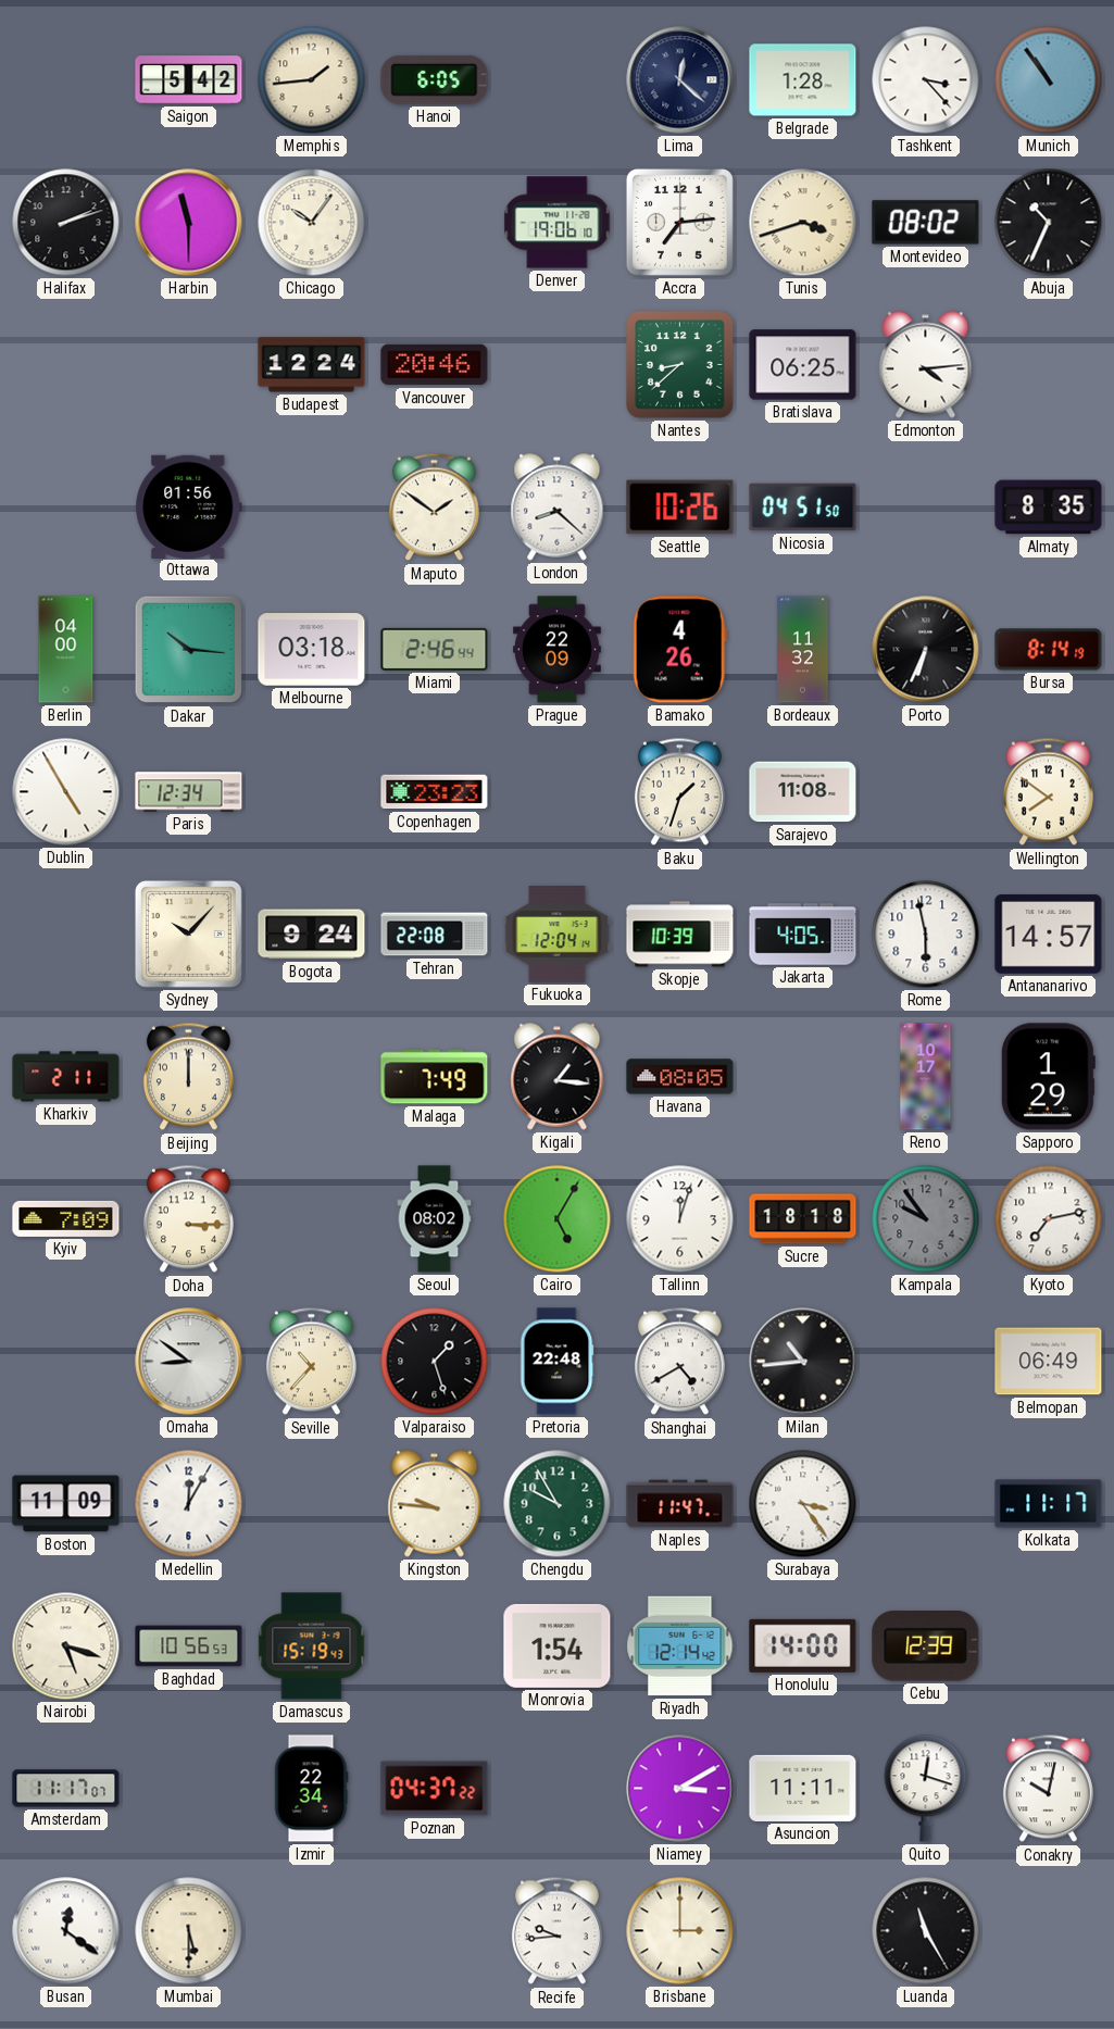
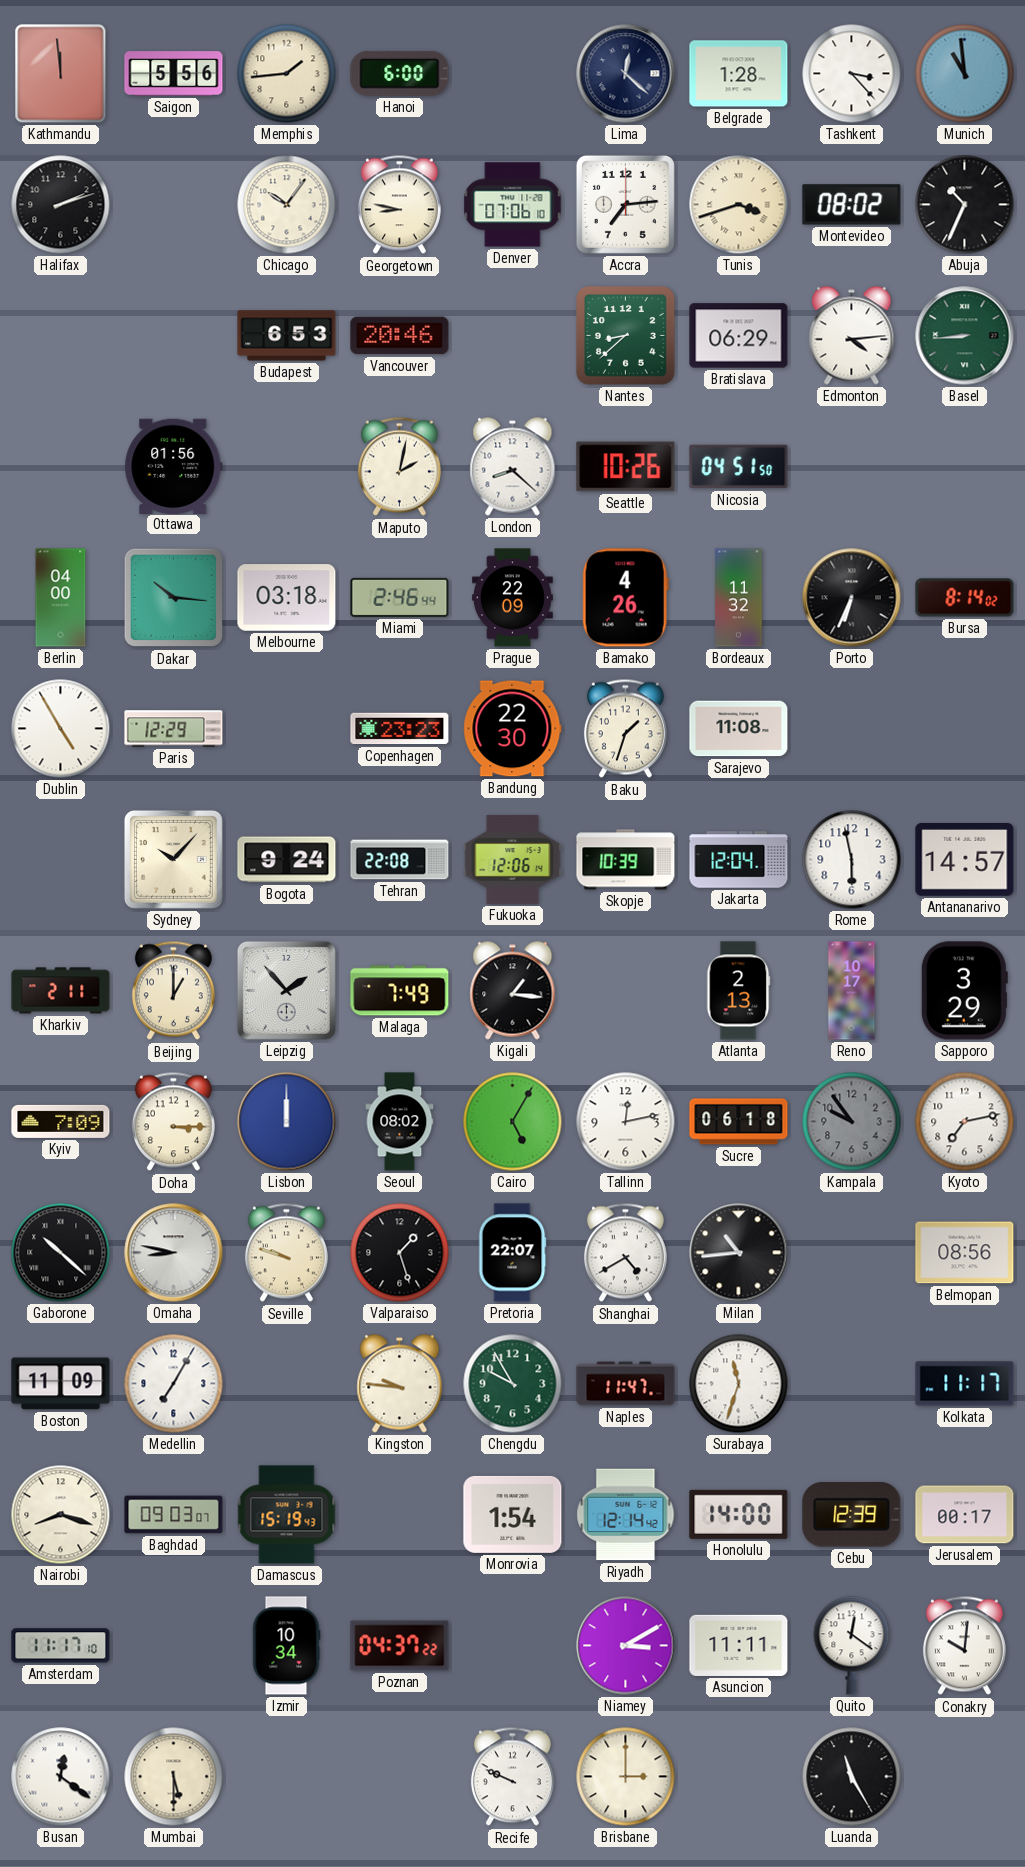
Kathmandu: none -> 11:59 (61, 74)
Saigon: 5:42 -> 5:56 (174, 74)
Hanoi: 6:05 -> 6:00 (400, 73)
Munich: 10:54 -> 10:59 (965, 74)
Harbin: 11:30 -> none (189, 223)
Georgetown: none -> 8:47 (399, 205)
Denver: 19:06 -> 07:06 (513, 205)
Budapest: 12:24 -> 6:53 (287, 336)
Bratislava: 06:25 -> 06:29 (739, 336)
Basel: none -> 8:44 (965, 336)
Maputo: 1:51 -> 2:02 (399, 467)
Almaty: 8:35 -> none (1049, 508)
Bursa: 8:14:19 -> 8:14:02 (965, 598)
Paris: 12:34 -> 12:29 (174, 729)
Bandung: none -> 22:30 (513, 729)
Wellington: 7:51 -> none (1048, 792)
Fukuoka: 12:04 -> 12:06 (513, 859)
Jakarta: 4:05 -> 12:04 (739, 860)
Beijing: 12:00 -> 1:00 (173, 991)
Leipzig: none -> 1:53 (286, 990)
Havana: 08:05 -> none (680, 1077)
Atlanta: none -> 2:13 (738, 991)
Sapporo: 1:29 -> 3:29 (964, 991)
Lisbon: none -> 12:00 (287, 1122)
Tallinn: 12:03 -> 12:13 (626, 1122)
Sucre: 18:18 -> 06:18 (739, 1122)
Gaborone: none -> 10:22 (61, 1253)
Omaha: 8:51 -> 8:47 (174, 1253)
Seville: 10:37 -> 9:48 (286, 1253)
Pretoria: 22:48 -> 22:07 (512, 1253)
Belmopan: 06:49 -> 08:56 (965, 1253)
Medellin: 12:05 -> 7:05 (174, 1384)
Surabaya: 3:24 -> 11:33 (739, 1384)
Nairobi: 5:18 -> 8:18 (61, 1515)
Baghdad: 10:56 -> 09:03 (174, 1515)
Jerusalem: none -> 00:17 (965, 1515)
Amsterdam: 11:17:07 -> 11:17:10 (61, 1646)
Izmir: 22:34 -> 10:34 (286, 1646)
Quito: 12:18 -> 12:21 (852, 1646)
Conakry: 10:02 -> 10:01 (964, 1646)
Recife: 9:44 -> 9:49 (512, 1777)
